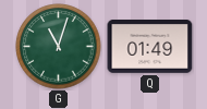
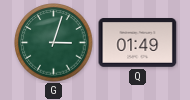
G: 11:03 -> 3:03 (54, 43)
